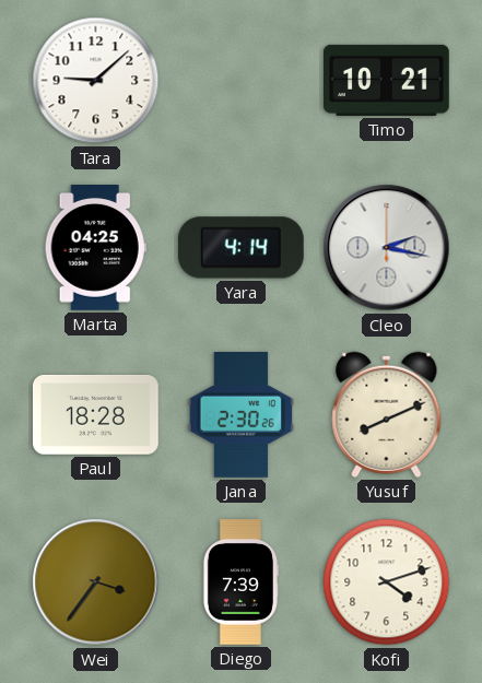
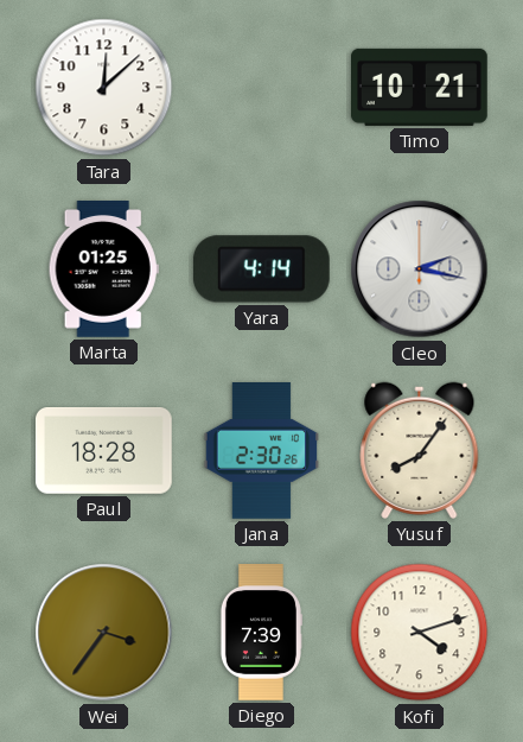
Tara: 9:08 -> 12:08 (104, 88)
Marta: 04:25 -> 01:25 (103, 269)
Yusuf: 8:11 -> 8:06 (420, 450)
